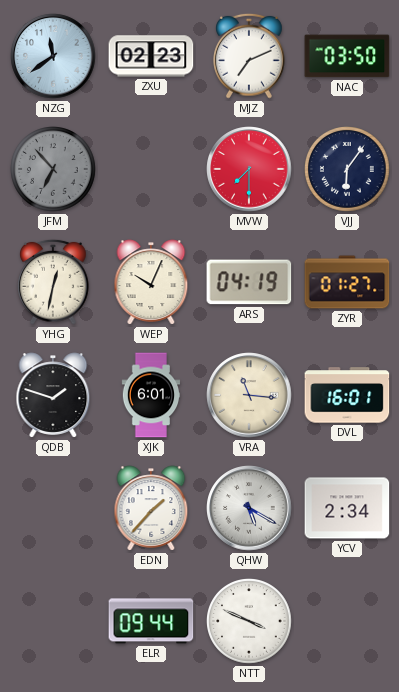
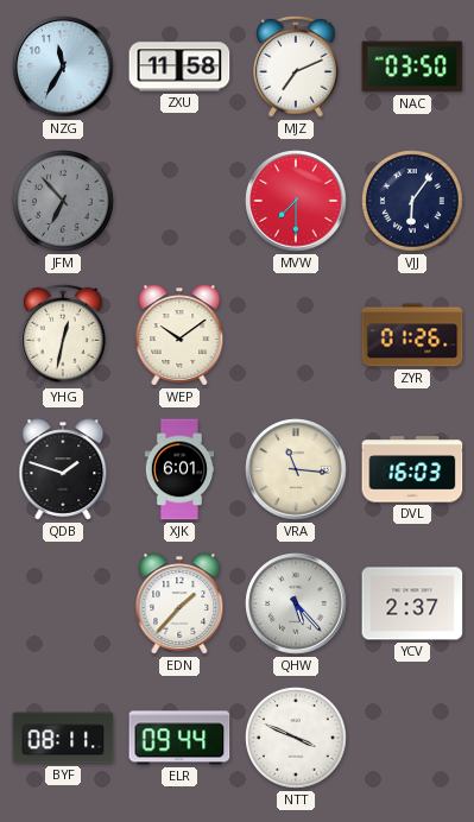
NZG: 11:39 -> 11:35 (63, 67)
ZXU: 02:23 -> 11:58 (179, 67)
WEP: 10:04 -> 10:09 (179, 335)
ARS: 04:19 -> none (249, 282)
ZYR: 01:27 -> 01:26 (412, 335)
DVL: 16:01 -> 16:03 (412, 469)
QHW: 5:20 -> 5:23 (296, 603)
YCV: 2:34 -> 2:37 (412, 603)
BYF: none -> 08:11 (63, 738)
